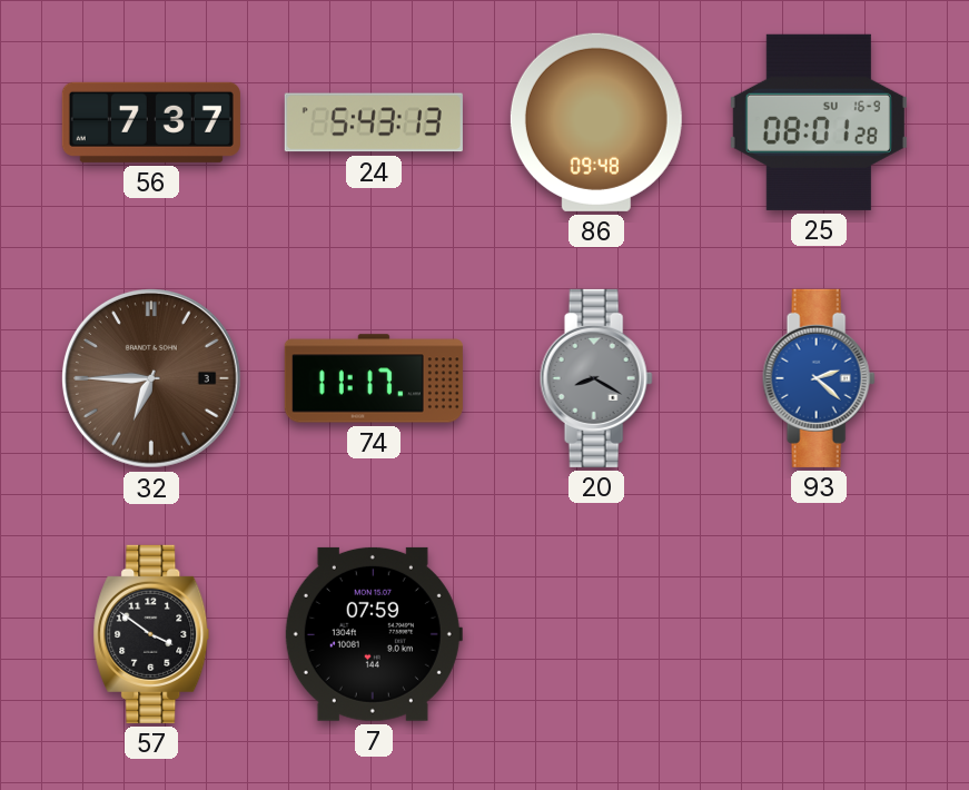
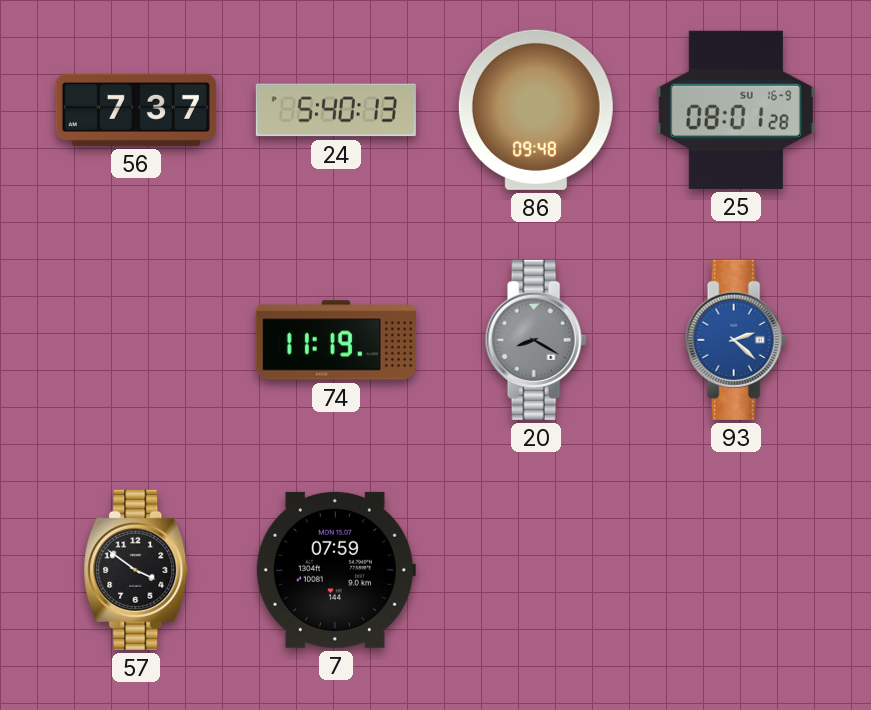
24: 5:43 -> 5:40 (336, 110)
32: 6:45 -> none (151, 378)
74: 11:17 -> 11:19 (336, 340)
